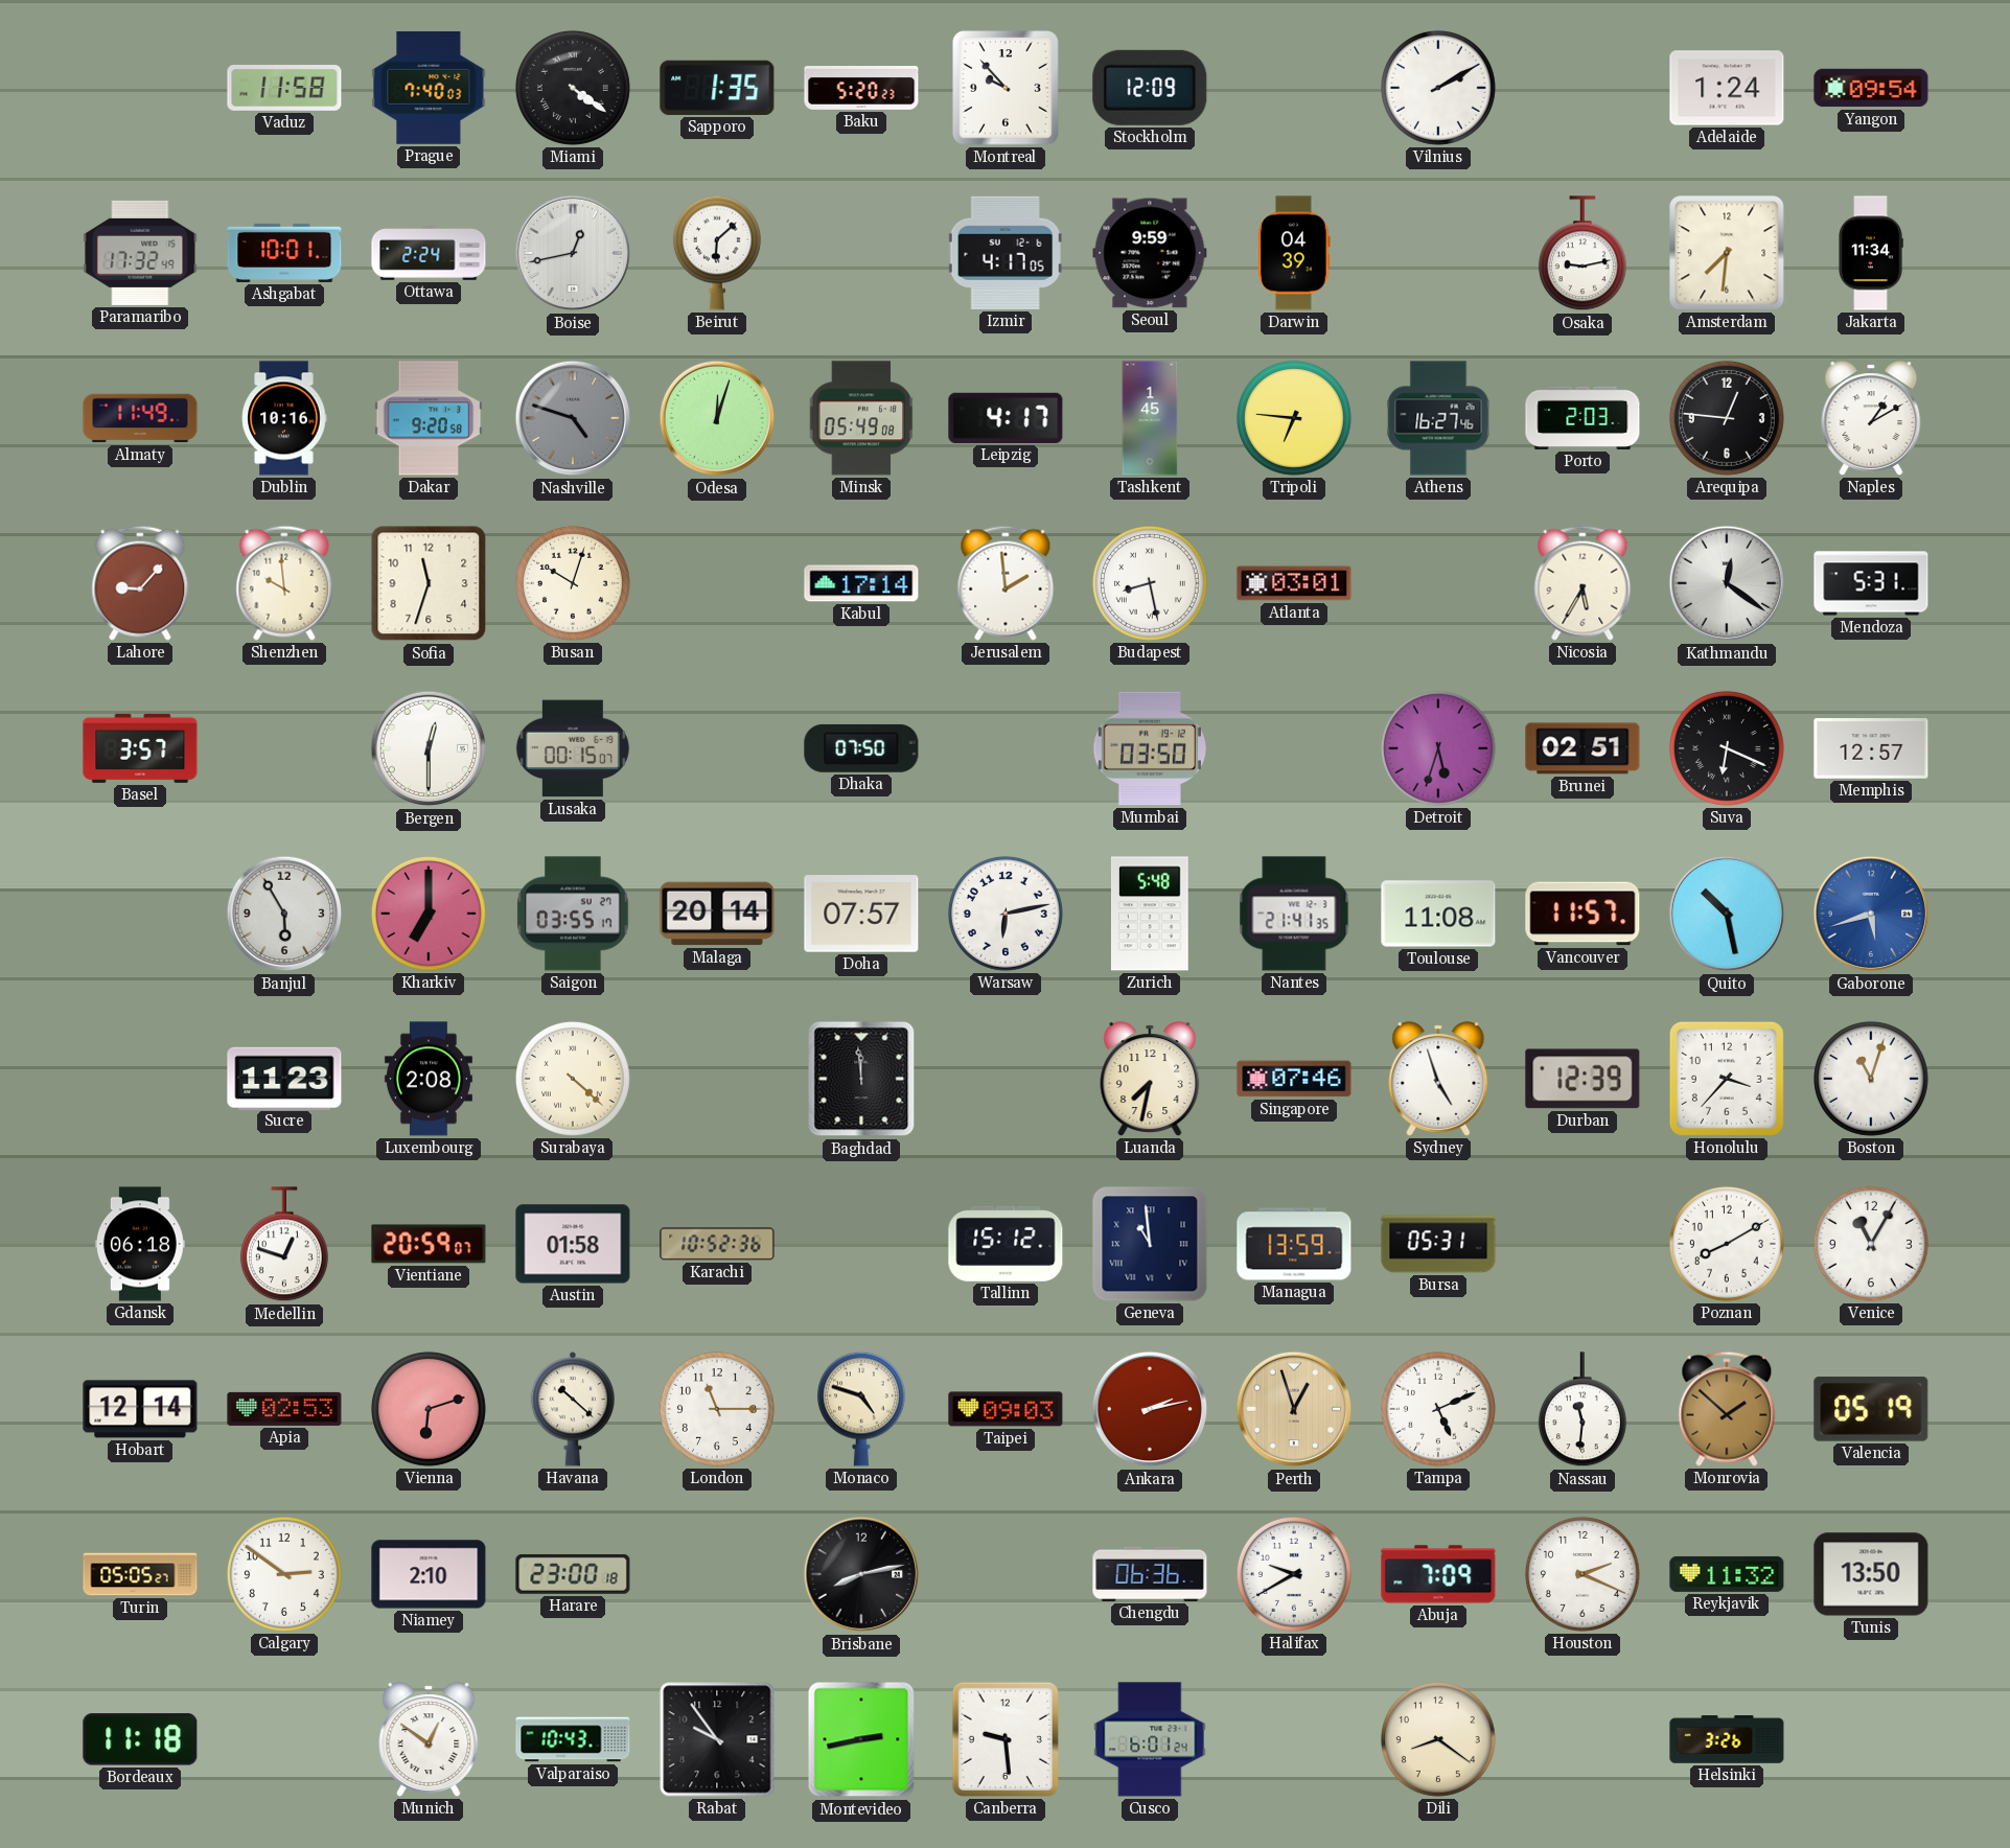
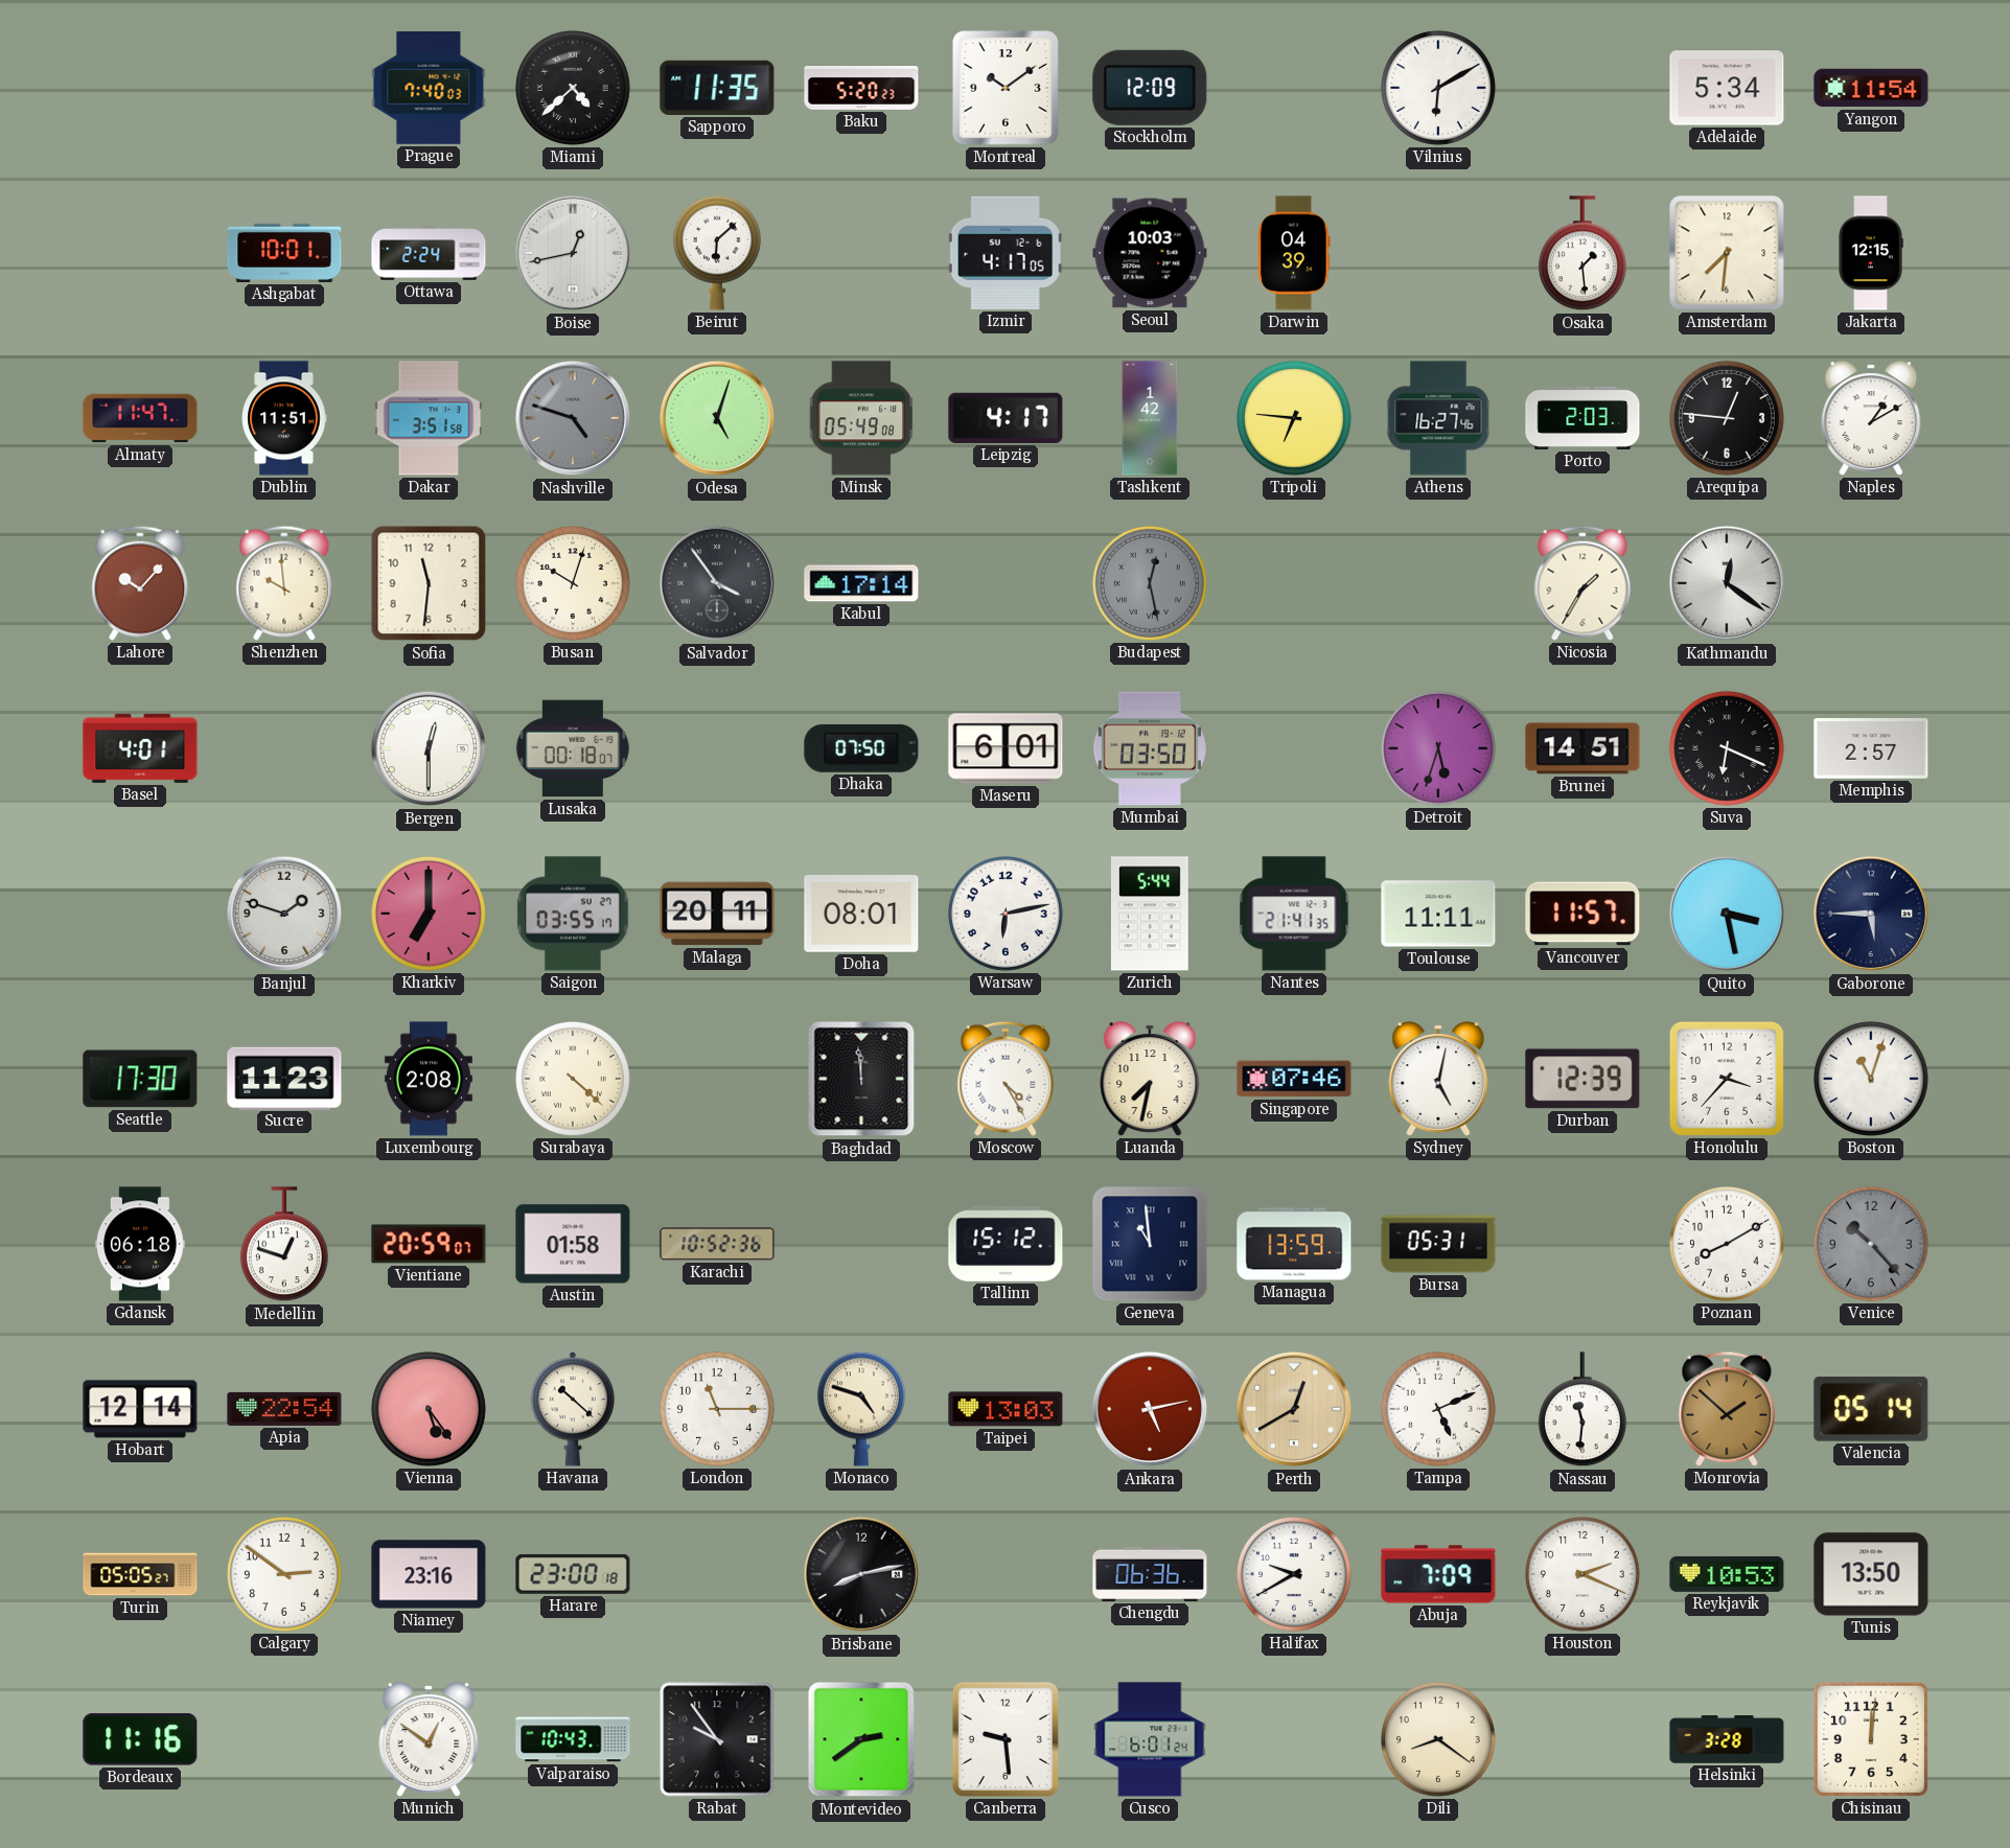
Vaduz: 11:58 -> none (284, 89)
Miami: 4:21 -> 4:38 (573, 88)
Sapporo: 1:35 -> 11:35 (717, 88)
Montreal: 9:53 -> 10:09 (1006, 88)
Vilnius: 2:10 -> 6:10 (1438, 88)
Adelaide: 1:24 -> 5:34 (1727, 88)
Yangon: 09:54 -> 11:54 (1871, 88)
Paramaribo: 17:32 -> none (140, 253)
Seoul: 9:59 -> 10:03 (1150, 253)
Osaka: 9:13 -> 1:29 (1582, 254)
Jakarta: 11:34 -> 12:15 (1871, 253)
Almaty: 11:49 -> 11:47 (140, 418)
Dublin: 10:16 -> 11:51 (284, 418)
Dakar: 9:20 -> 3:51 (429, 418)
Odesa: 12:03 -> 5:03 (717, 418)
Tashkent: 1:45 -> 1:42 (1150, 418)
Lahore: 9:07 -> 10:07 (140, 583)
Sofia: 11:33 -> 11:31 (429, 583)
Salvador: none -> 3:54 (717, 583)
Jerusalem: 1:59 -> none (1006, 583)
Budapest: 8:28 -> 12:28 (1150, 583)
Budapest dial: white -> grey (1150, 583)
Atlanta: 03:01 -> none (1294, 583)
Nicosia: 5:35 -> 1:35 (1582, 583)
Mendoza: 5:31 -> none (1871, 583)
Basel: 3:57 -> 4:01 (140, 748)
Lusaka: 00:15 -> 00:18 (573, 748)
Maseru: none -> 6:01 (1006, 748)
Brunei: 02:51 -> 14:51 (1582, 748)
Memphis: 12:57 -> 2:57 (1871, 749)
Banjul: 5:55 -> 1:48 (284, 914)
Malaga: 20:14 -> 20:11 (717, 914)
Doha: 07:57 -> 08:01 (861, 914)
Zurich: 5:48 -> 5:44 (1150, 914)
Toulouse: 11:08 -> 11:11 (1438, 914)
Quito: 10:28 -> 3:28 (1727, 914)
Gaborone: 5:42 -> 5:45 (1871, 914)
Gaborone dial: blue -> navy (1871, 914)
Seattle: none -> 17:30 (140, 1079)
Moscow: none -> 4:25 (1006, 1079)
Sydney: 4:57 -> 5:02 (1438, 1079)
Venice: 11:05 -> 10:23 (1871, 1244)
Venice dial: white -> grey (1871, 1244)
Apia: 02:53 -> 22:54 (284, 1409)
Vienna: 6:12 -> 5:24 (429, 1409)
Taipei: 09:03 -> 13:03 (1006, 1409)
Ankara: 2:13 -> 5:13 (1150, 1409)
Perth: 12:57 -> 12:40 (1294, 1409)
Valencia: 05:19 -> 05:14 (1871, 1409)
Niamey: 2:10 -> 23:16 (429, 1574)
Reykjavik: 11:32 -> 10:53 (1727, 1574)
Bordeaux: 11:18 -> 11:16 (140, 1739)
Montevideo: 2:43 -> 2:39 (861, 1739)
Helsinki: 3:26 -> 3:28 (1727, 1739)
Chisinau: none -> 12:01 (1871, 1739)
